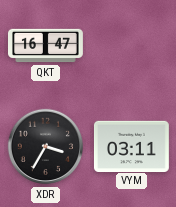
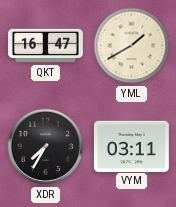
YML: none -> 1:40 (132, 46)
XDR: 3:35 -> 7:35 (46, 147)
